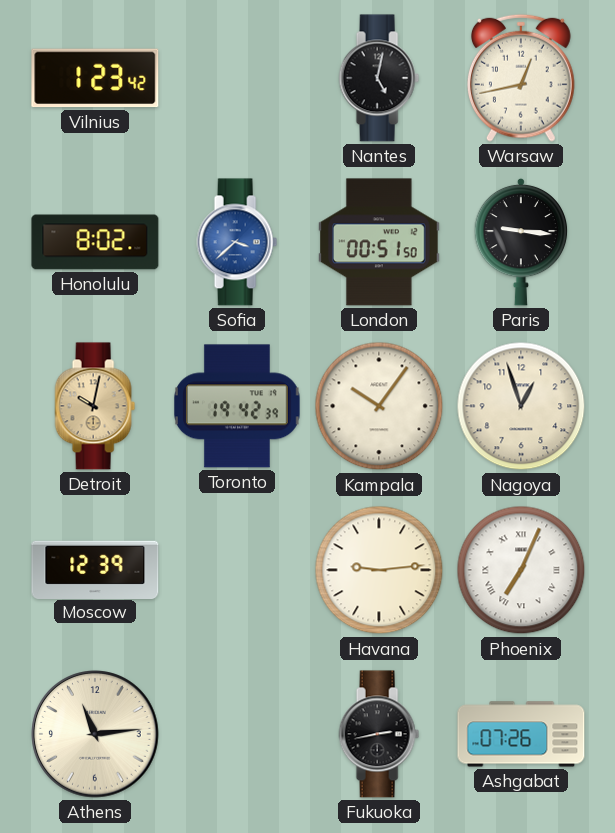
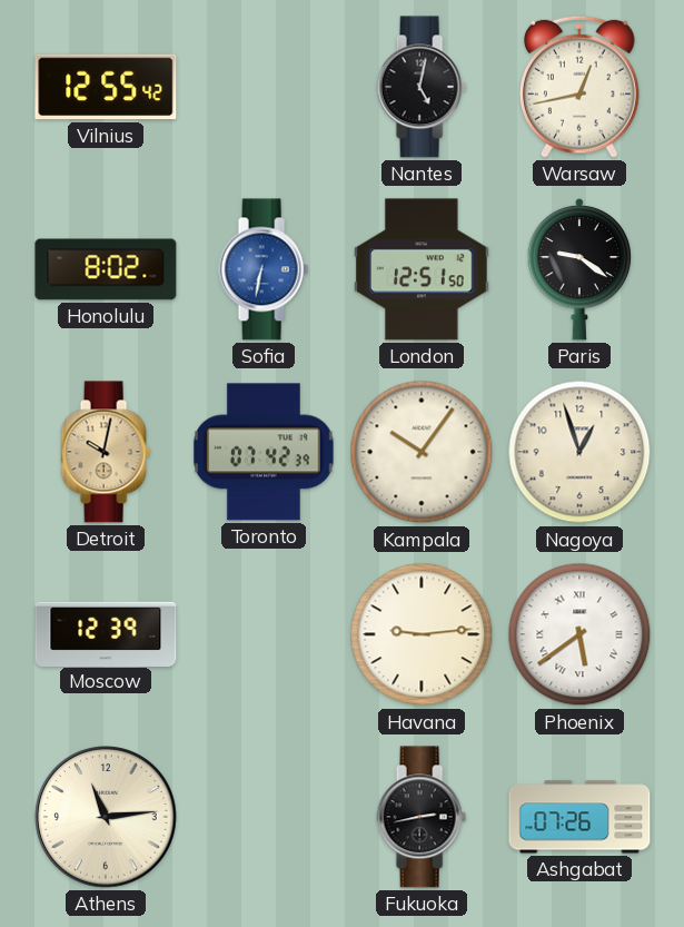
Vilnius: 1:23 -> 12:55 (106, 87)
Sofia: 3:38 -> 6:32 (264, 269)
London: 00:51 -> 12:51 (423, 269)
Paris: 9:16 -> 9:21 (579, 269)
Toronto: 19:42 -> 07:42 (265, 452)
Phoenix: 7:04 -> 5:39 (579, 634)
